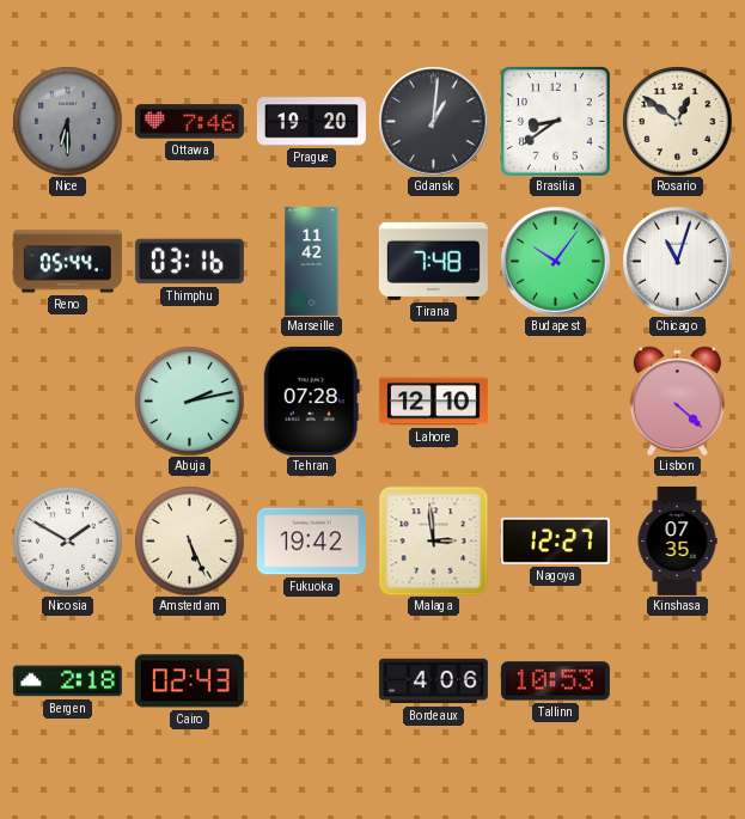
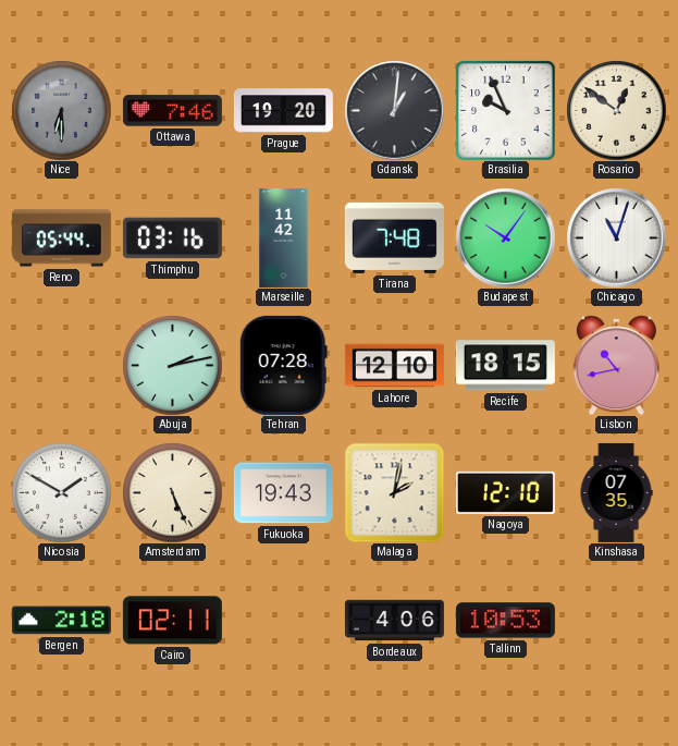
Brasilia: 8:39 -> 9:56 (505, 110)
Recife: none -> 18:15 (505, 366)
Lisbon: 4:22 -> 10:43 (616, 365)
Fukuoka: 19:42 -> 19:43 (283, 493)
Malaga: 2:59 -> 2:02 (394, 492)
Nagoya: 12:27 -> 12:10 (505, 492)
Cairo: 02:43 -> 02:11 (172, 621)
